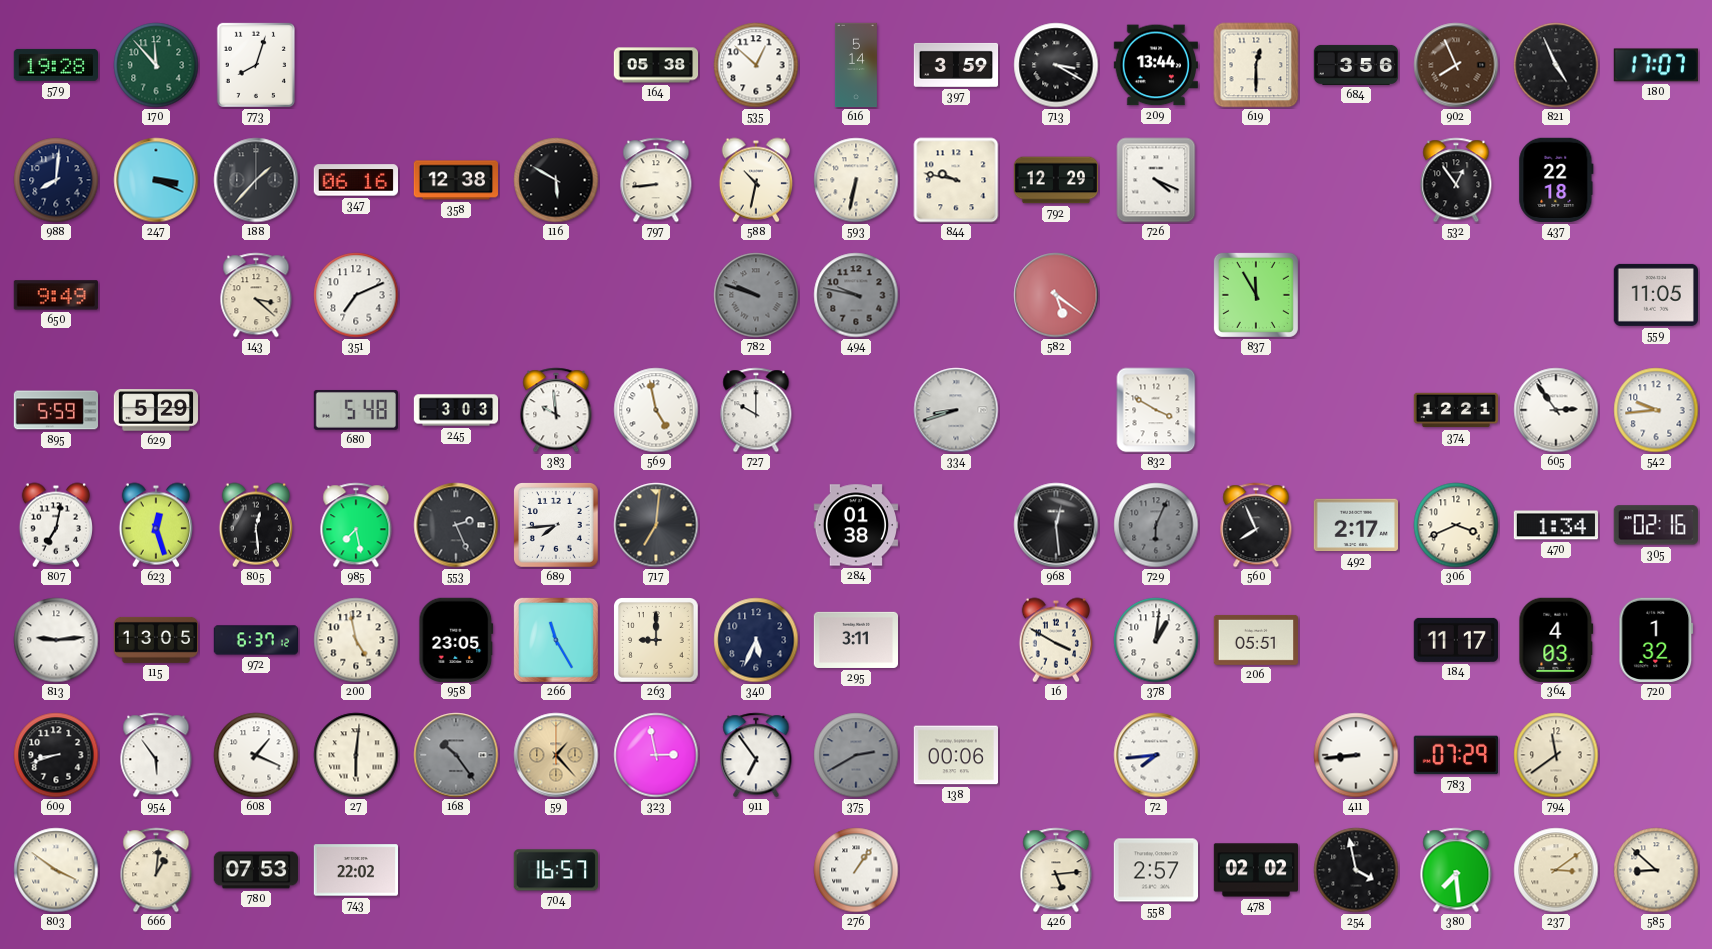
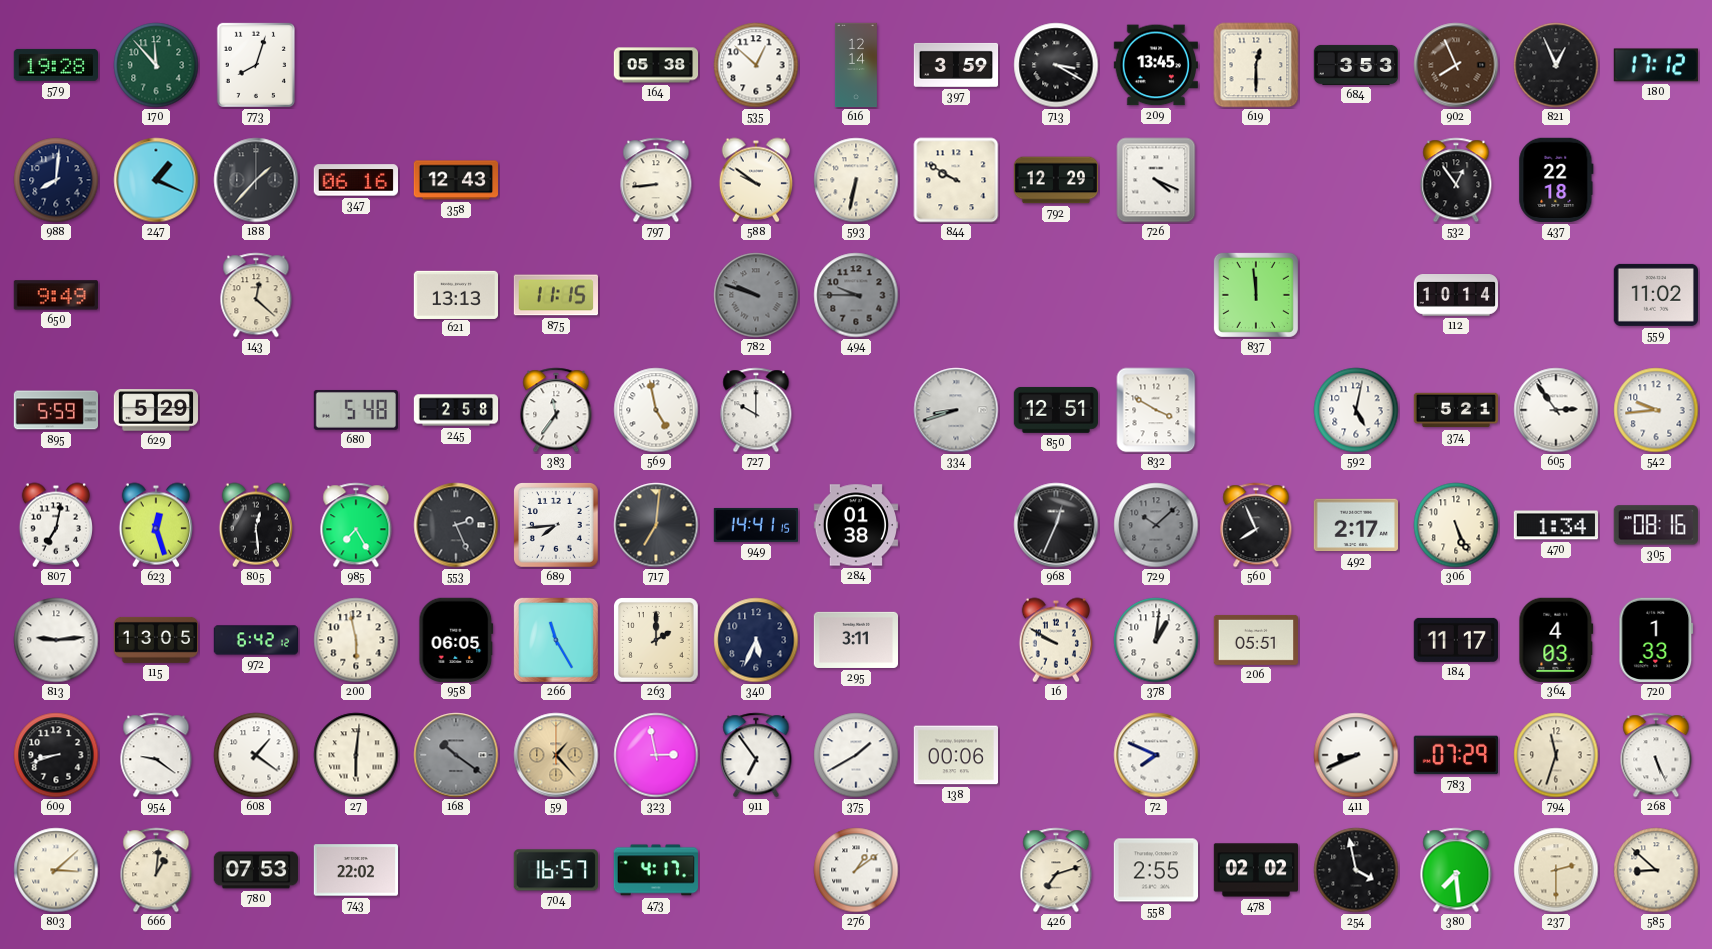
616: 5:14 -> 12:14 (856, 65)
209: 13:44 -> 13:45 (1155, 65)
684: 3:56 -> 3:53 (1356, 65)
821: 4:56 -> 12:56 (1556, 65)
180: 17:07 -> 17:12 (1656, 65)
247: 3:19 -> 1:19 (156, 180)
358: 12:38 -> 12:43 (455, 180)
116: 5:50 -> none (556, 180)
588: 10:32 -> 9:51 (756, 180)
844: 9:47 -> 9:50 (956, 180)
143: 3:22 -> 12:22 (256, 295)
351: 7:11 -> none (356, 295)
621: none -> 13:13 (455, 294)
875: none -> 11:15 (555, 295)
494: 9:47 -> 9:45 (856, 295)
582: 5:21 -> none (1056, 295)
837: 11:55 -> 11:59 (1256, 295)
112: none -> 10:14 (1455, 296)
559: 11:05 -> 11:02 (1655, 295)
245: 3:03 -> 2:58 (456, 410)
383: 9:59 -> 11:36 (556, 410)
850: none -> 12:51 (1055, 410)
592: none -> 5:02 (1356, 410)
374: 12:21 -> 5:21 (1455, 410)
985: 7:28 -> 7:25 (356, 525)
949: none -> 14:41 (755, 525)
968: 12:29 -> 12:34 (1056, 525)
729: 6:04 -> 10:08 (1156, 525)
306: 3:41 -> 5:26 (1456, 525)
305: 02:16 -> 08:16 (1656, 525)
972: 6:37 -> 6:42 (256, 640)
200: 4:58 -> 5:58 (356, 640)
958: 23:05 -> 06:05 (456, 639)
263: 9:00 -> 2:00 (657, 641)
16: 3:50 -> 9:50 (1056, 640)
720: 1:32 -> 1:33 (1656, 640)
954: 5:54 -> 9:21 (156, 755)
608: 1:19 -> 1:21 (256, 755)
168: 10:24 -> 10:21 (456, 755)
375: 2:40 -> 1:40 (856, 755)
375 dial: grey -> white (856, 755)
72: 7:44 -> 7:49 (1156, 755)
411: 8:44 -> 8:41 (1356, 755)
794: 11:39 -> 11:33 (1556, 755)
268: none -> 5:26 (1656, 755)
803: 3:51 -> 3:08 (56, 870)
473: none -> 4:17 (655, 870)
276: 1:06 -> 1:09 (856, 870)
426: 5:14 -> 7:12 (1056, 870)
558: 2:57 -> 2:55 (1155, 870)
237: 3:09 -> 2:30 (1556, 870)
